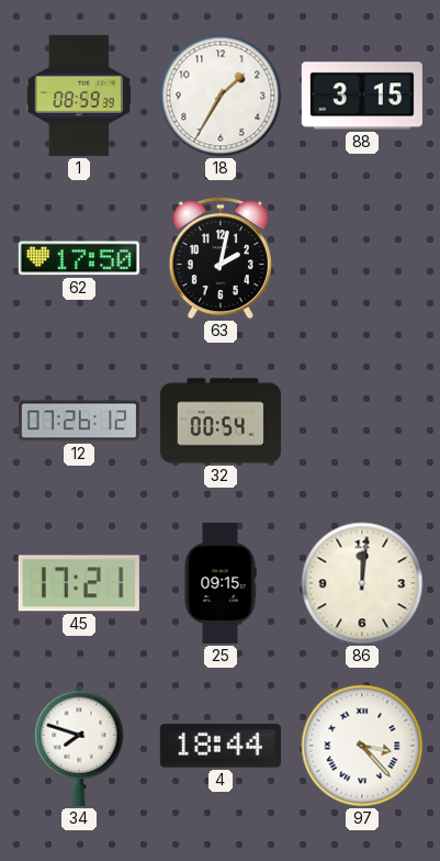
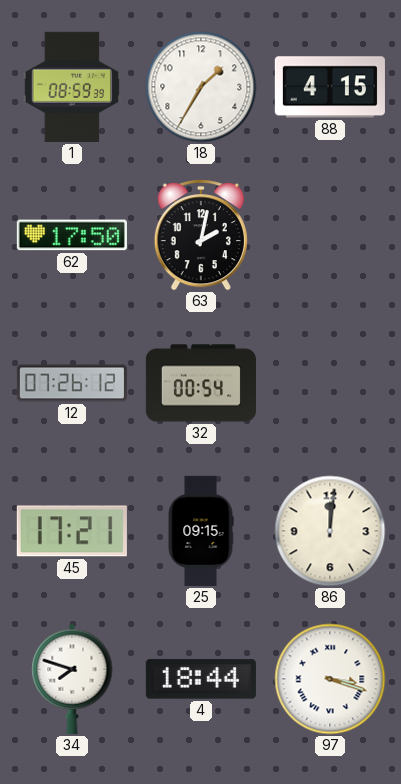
88: 3:15 -> 4:15 (330, 87)
97: 3:23 -> 3:18 (330, 679)
